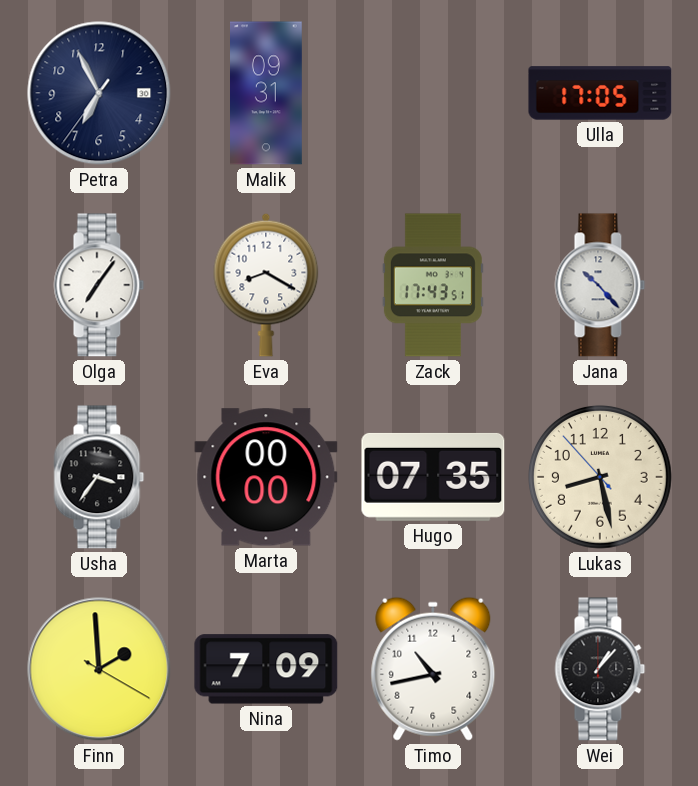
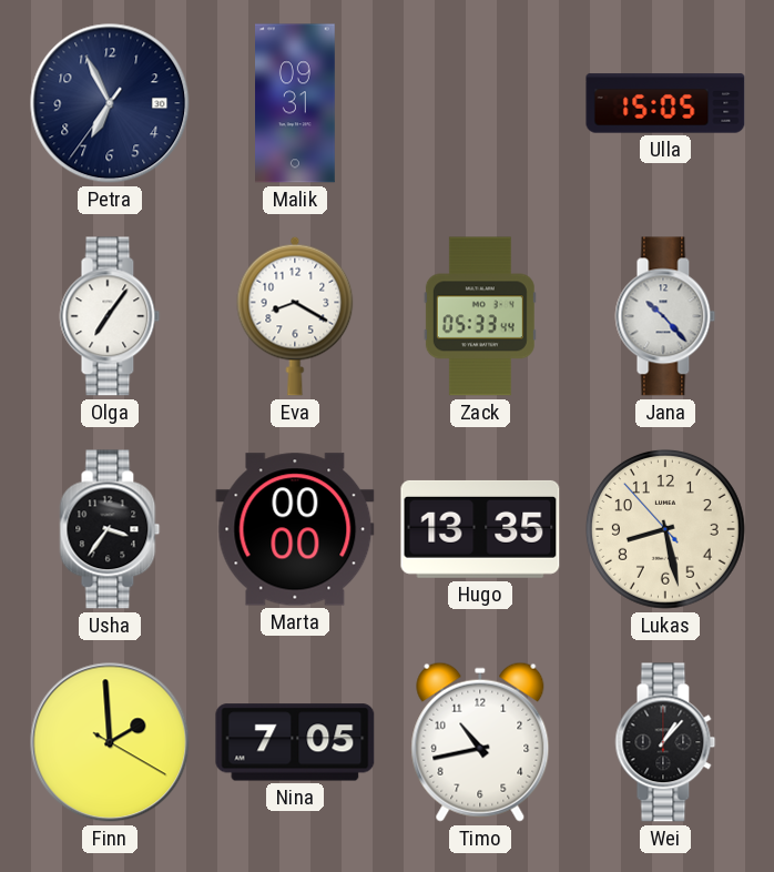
Ulla: 17:05 -> 15:05 (665, 103)
Zack: 17:43 -> 05:33 (480, 316)
Hugo: 07:35 -> 13:35 (480, 529)
Nina: 7:09 -> 7:05 (295, 742)
